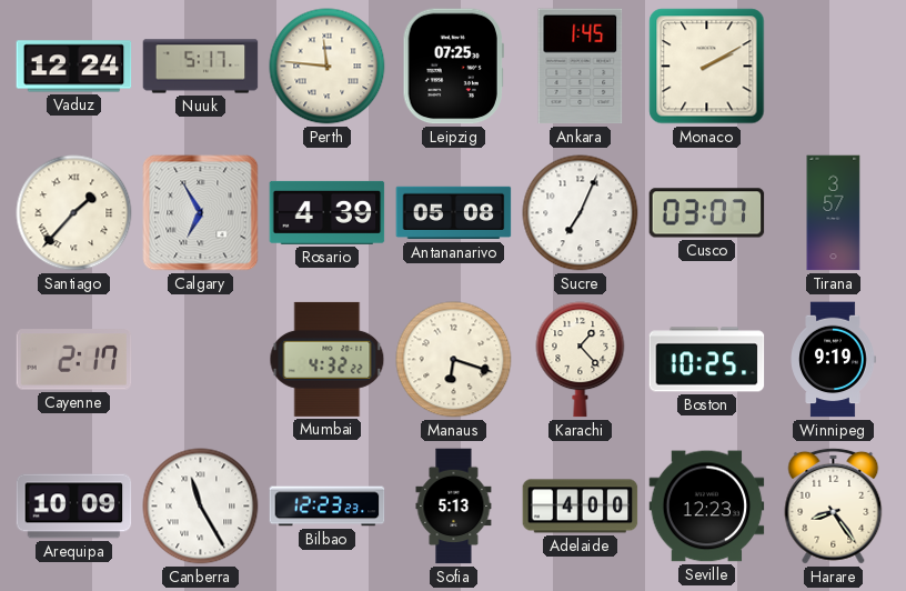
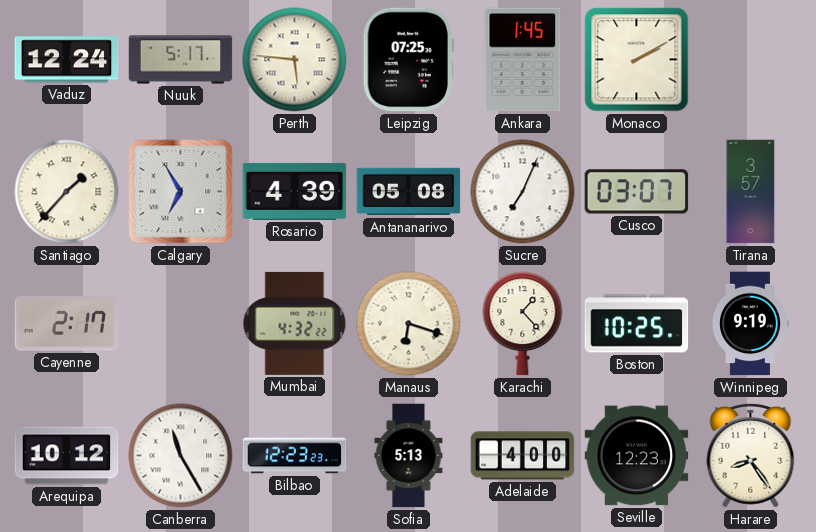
Perth: 11:46 -> 5:46 (295, 60)
Arequipa: 10:09 -> 10:12 (67, 456)
